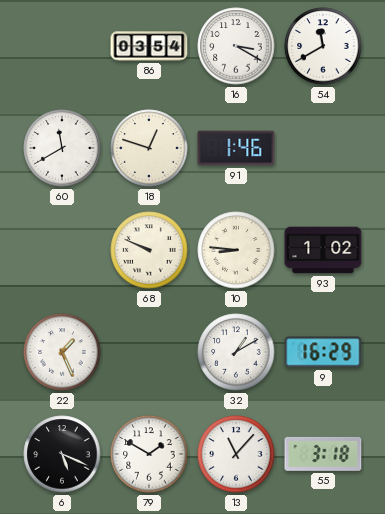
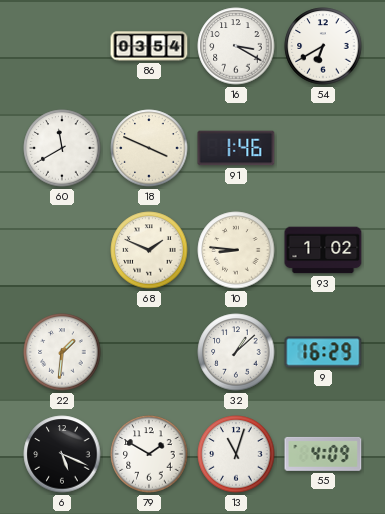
54: 11:40 -> 6:40 (323, 46)
18: 12:48 -> 3:49 (149, 148)
68: 9:49 -> 1:49 (149, 250)
22: 1:26 -> 1:31 (62, 352)
32: 1:10 -> 1:08 (236, 352)
13: 11:07 -> 11:03 (236, 454)
55: 3:18 -> 4:09 (323, 454)
